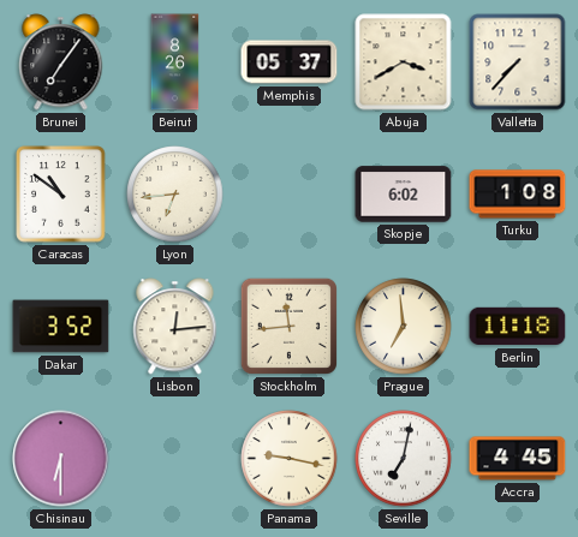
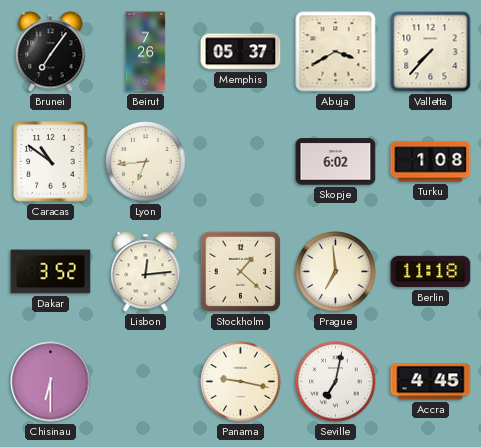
Beirut: 8:26 -> 7:26 (146, 52)
Stockholm: 11:44 -> 1:22 (240, 271)
